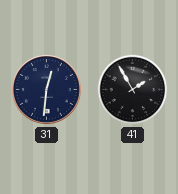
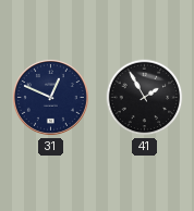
31: 12:31 -> 12:49 (50, 97)
